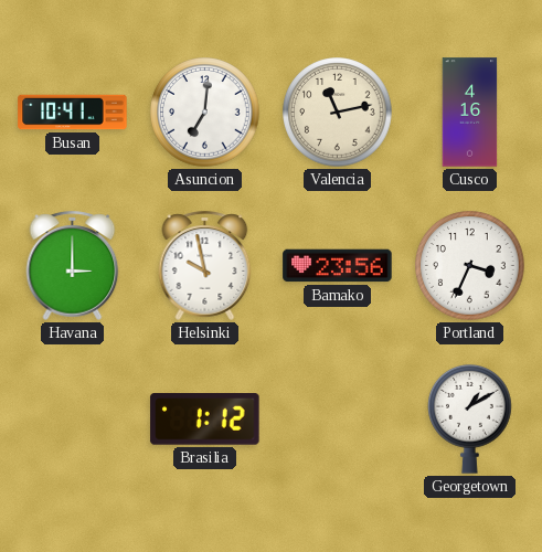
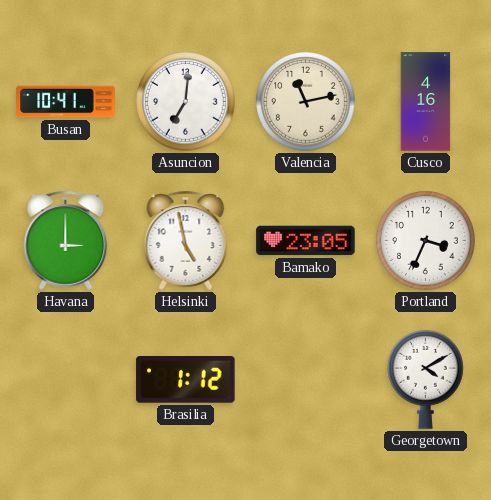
Helsinki: 9:58 -> 4:58 (186, 240)
Bamako: 23:56 -> 23:05 (306, 241)
Georgetown: 1:10 -> 4:10 (426, 379)
